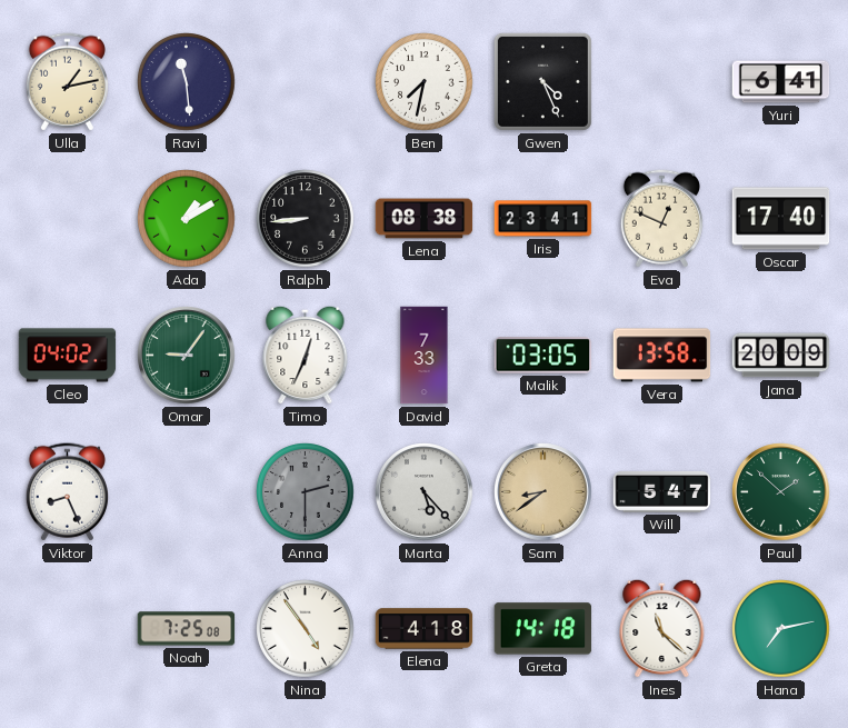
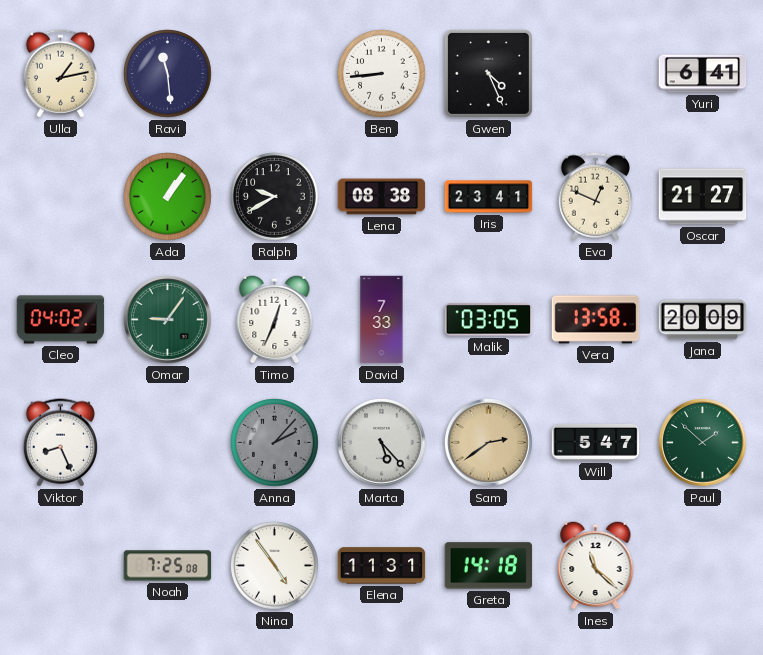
Ben: 7:32 -> 8:44 (382, 74)
Ada: 1:10 -> 1:06 (168, 197)
Ralph: 8:44 -> 9:40 (275, 197)
Oscar: 17:40 -> 21:27 (703, 197)
Anna: 2:30 -> 2:07 (275, 443)
Sam: 8:39 -> 2:39 (489, 443)
Elena: 4:18 -> 11:31 (382, 566)
Hana: 7:13 -> none (781, 629)
